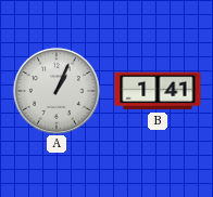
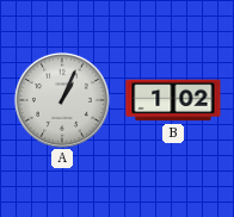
B: 1:41 -> 1:02 (173, 100)
